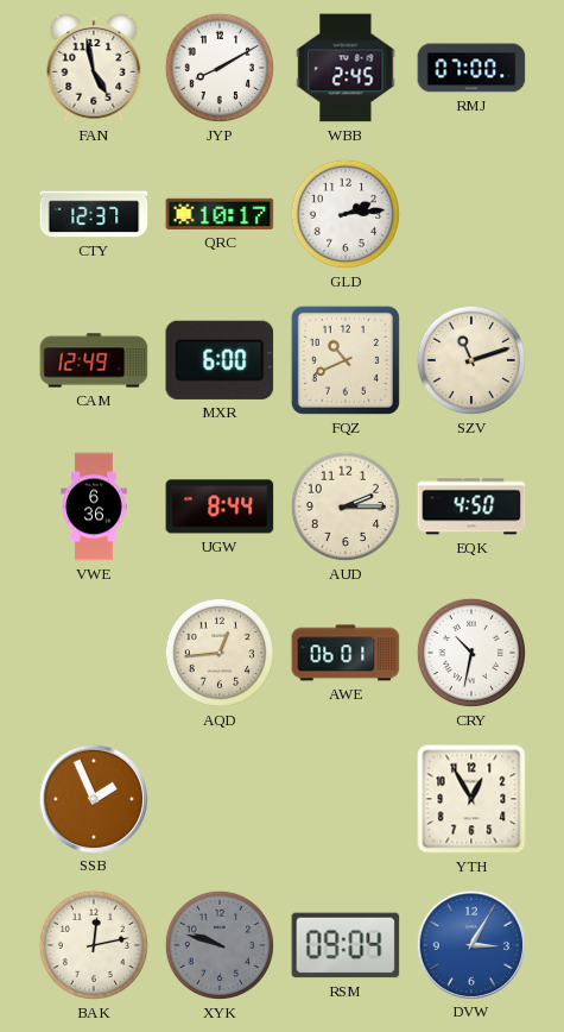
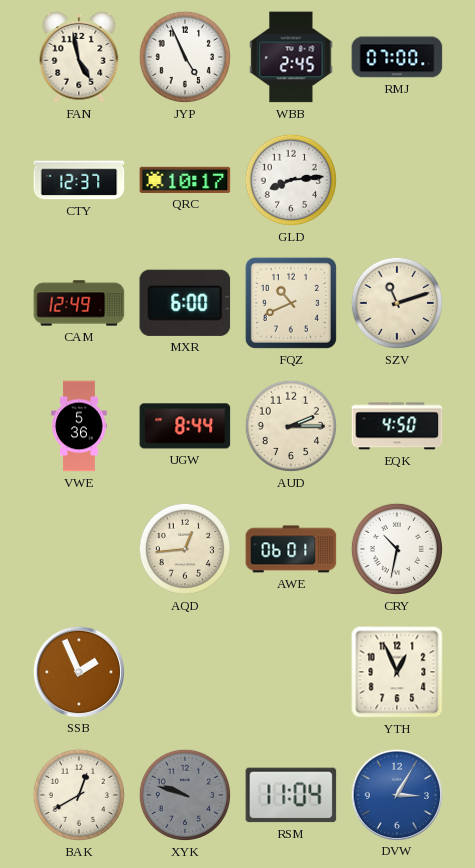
JYP: 8:10 -> 4:56 (185, 57)
GLD: 2:14 -> 8:14 (291, 180)
VWE: 6:36 -> 5:36 (79, 426)
YTH: 12:55 -> 12:56 (397, 672)
BAK: 12:13 -> 12:40 (79, 795)
RSM: 09:04 -> 11:04 (291, 795)
